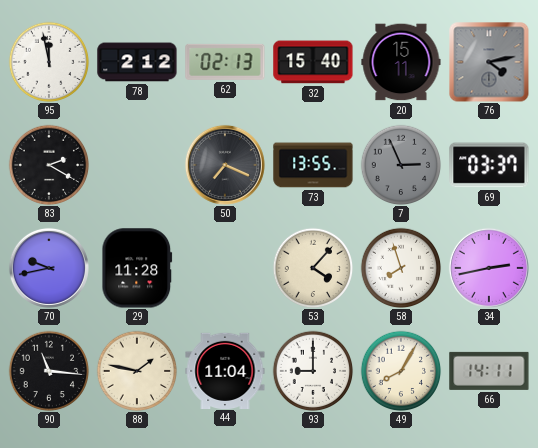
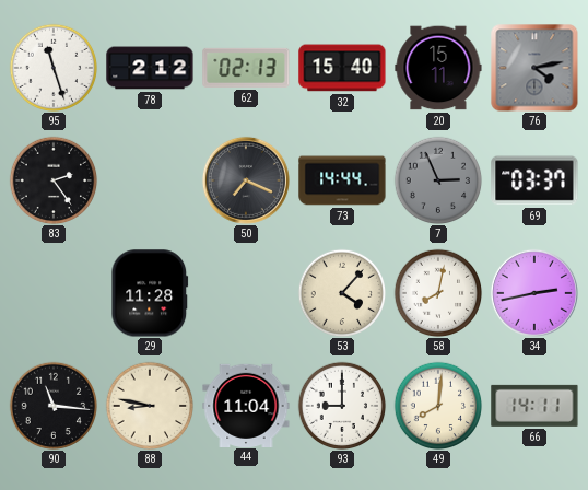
95: 11:58 -> 11:27 (54, 68)
83: 2:20 -> 2:24 (54, 180)
73: 13:55 -> 14:44 (342, 180)
70: 9:43 -> none (49, 268)
58: 7:57 -> 8:02 (438, 293)
88: 1:47 -> 8:47 (150, 406)
49: 8:05 -> 8:01 (438, 406)
